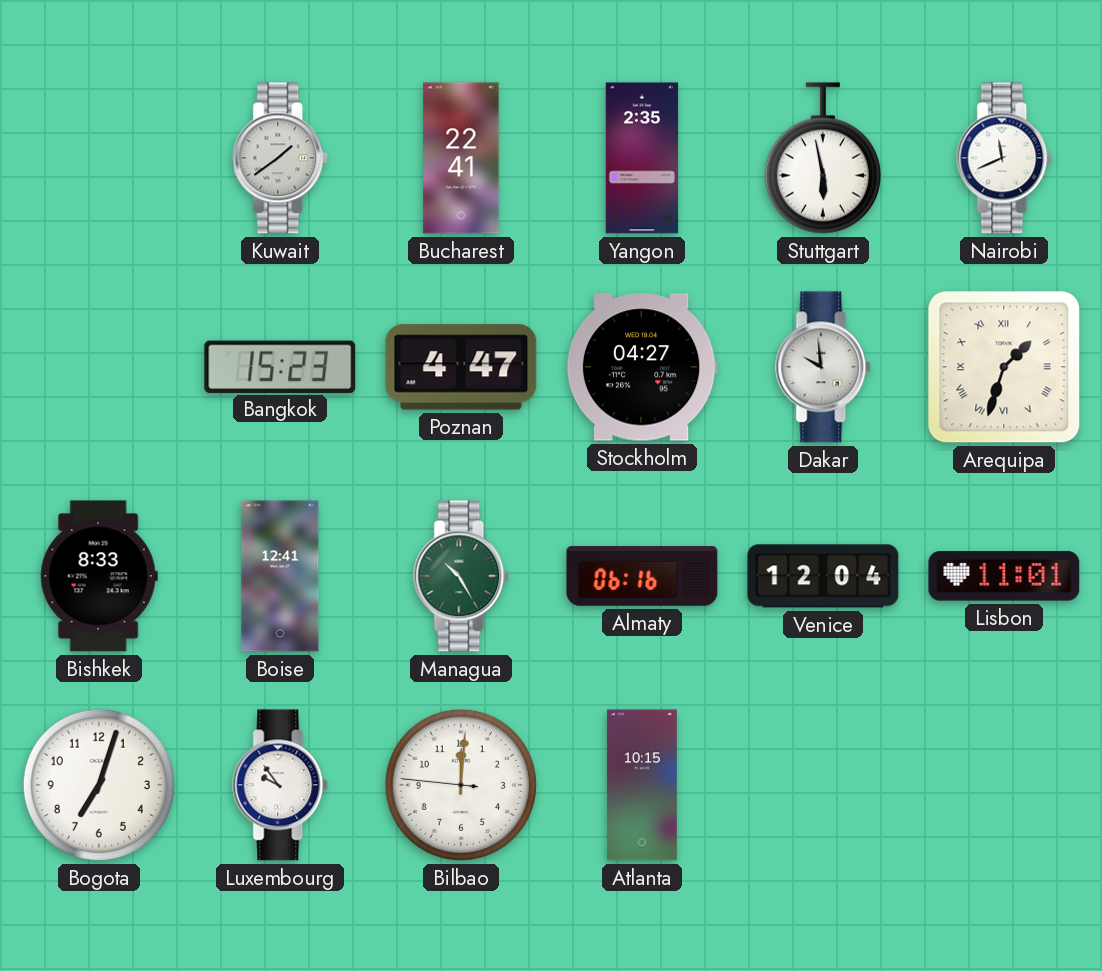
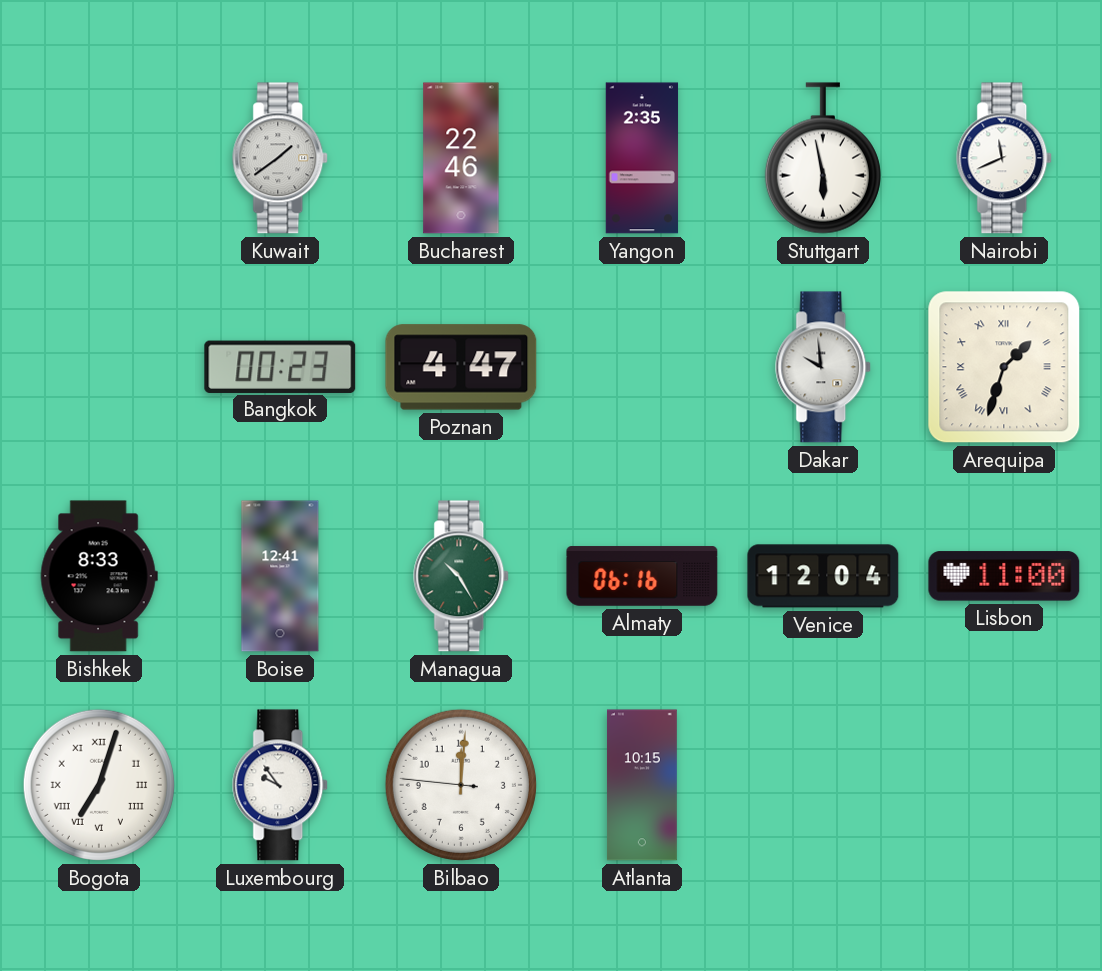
Bucharest: 22:41 -> 22:46 (461, 158)
Bangkok: 15:23 -> 00:23 (280, 366)
Stockholm: 04:27 -> none (642, 367)
Lisbon: 11:01 -> 11:00 (1004, 576)
Bogota numerals: Arabic -> Roman (99, 785)
